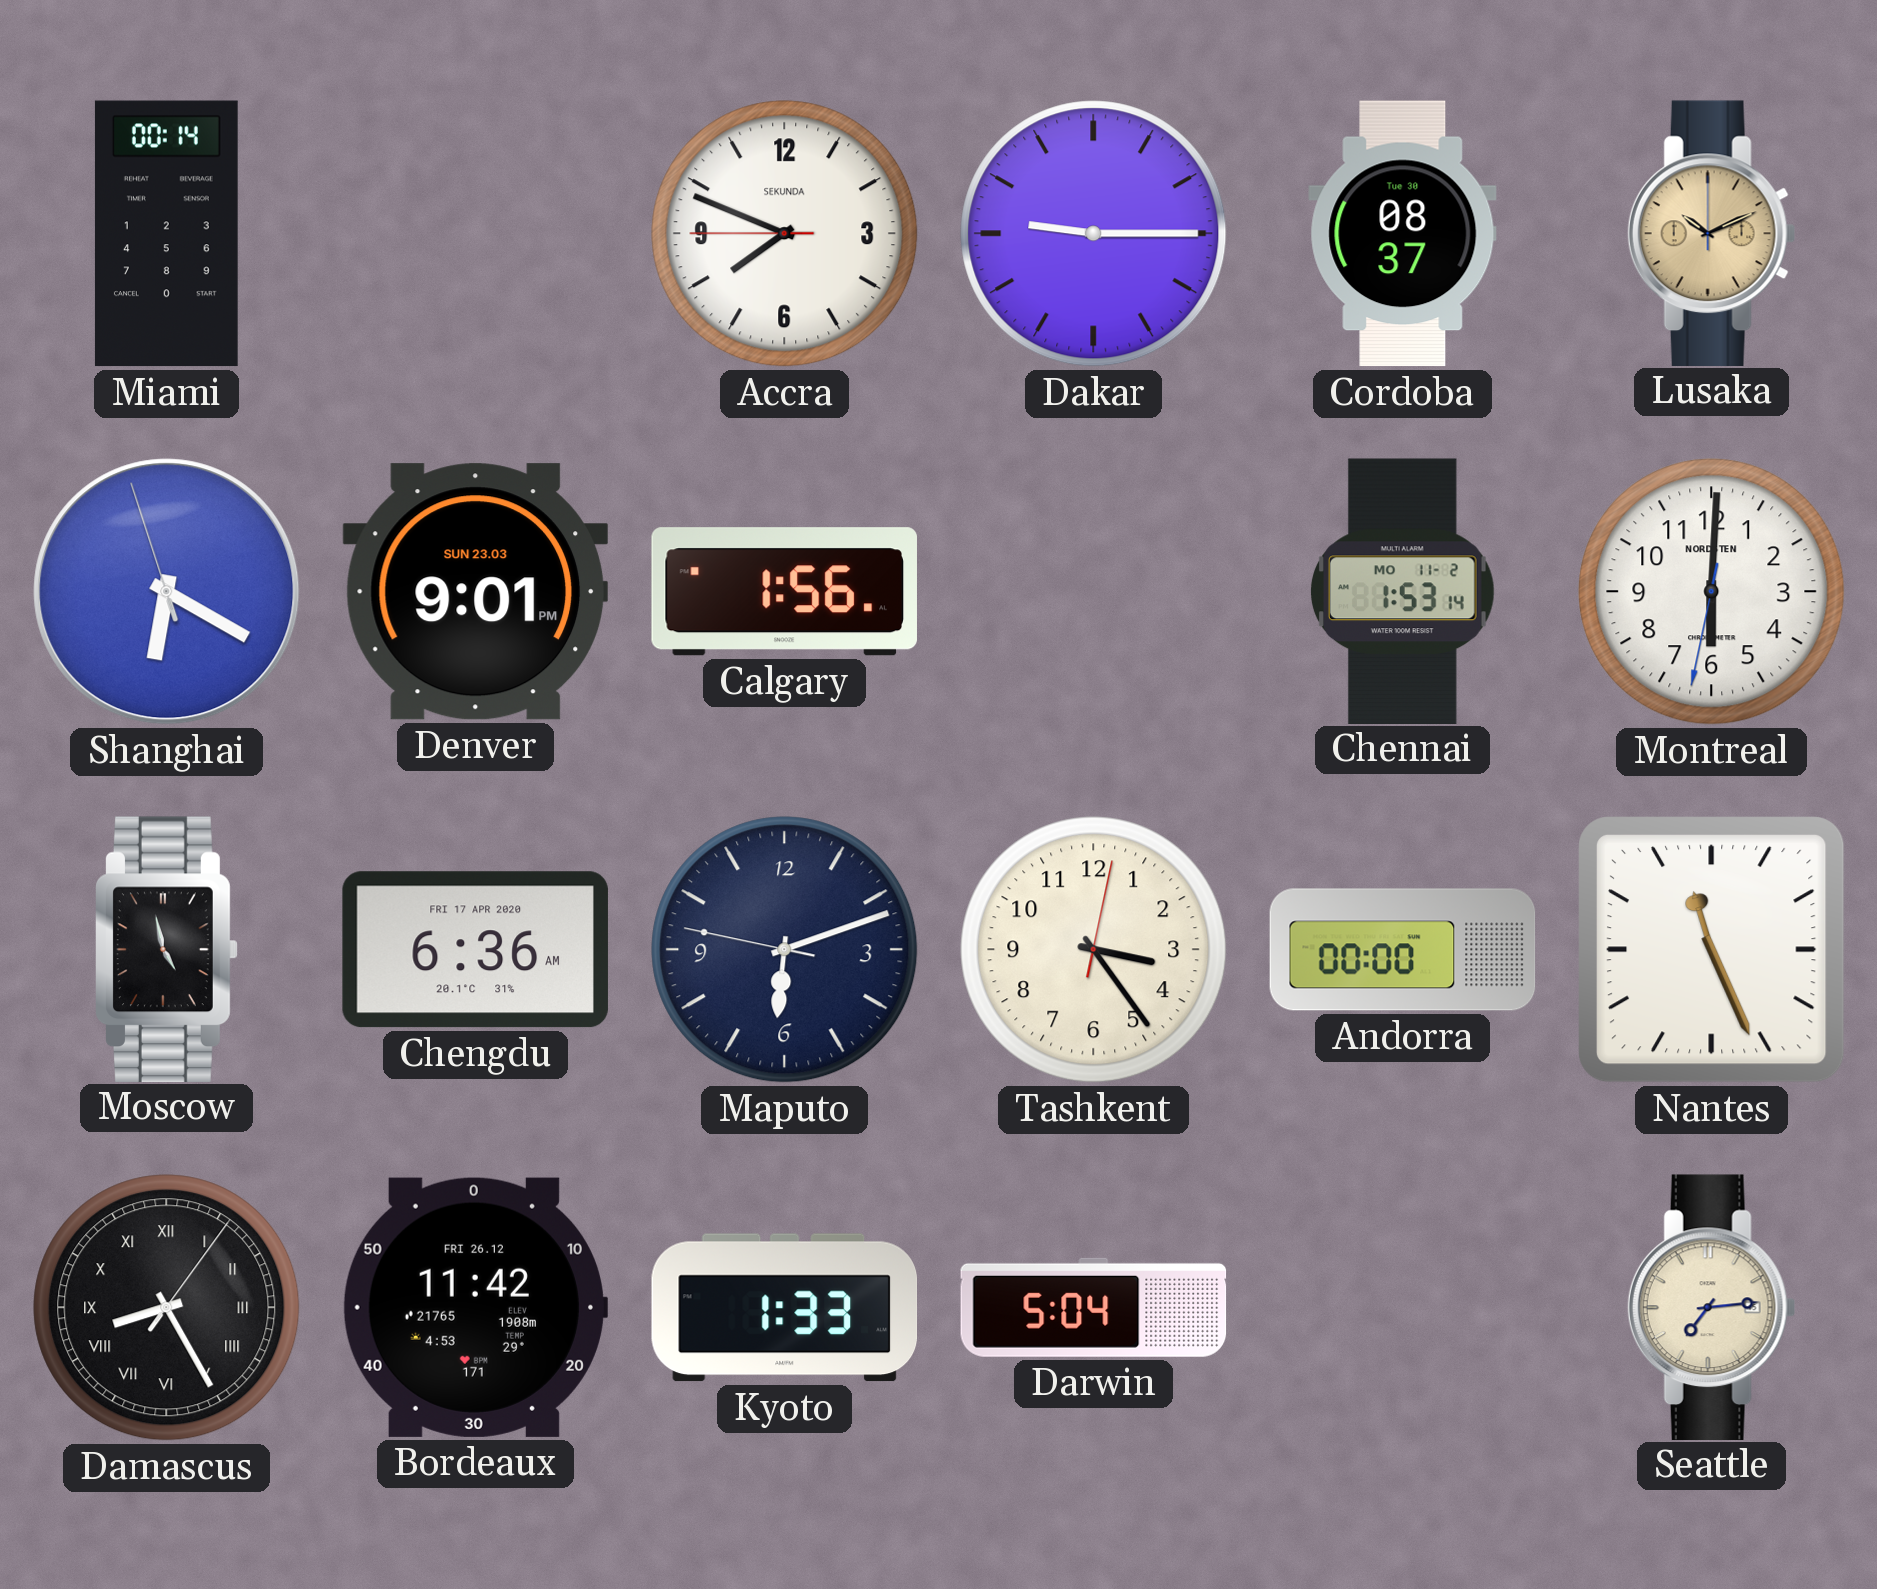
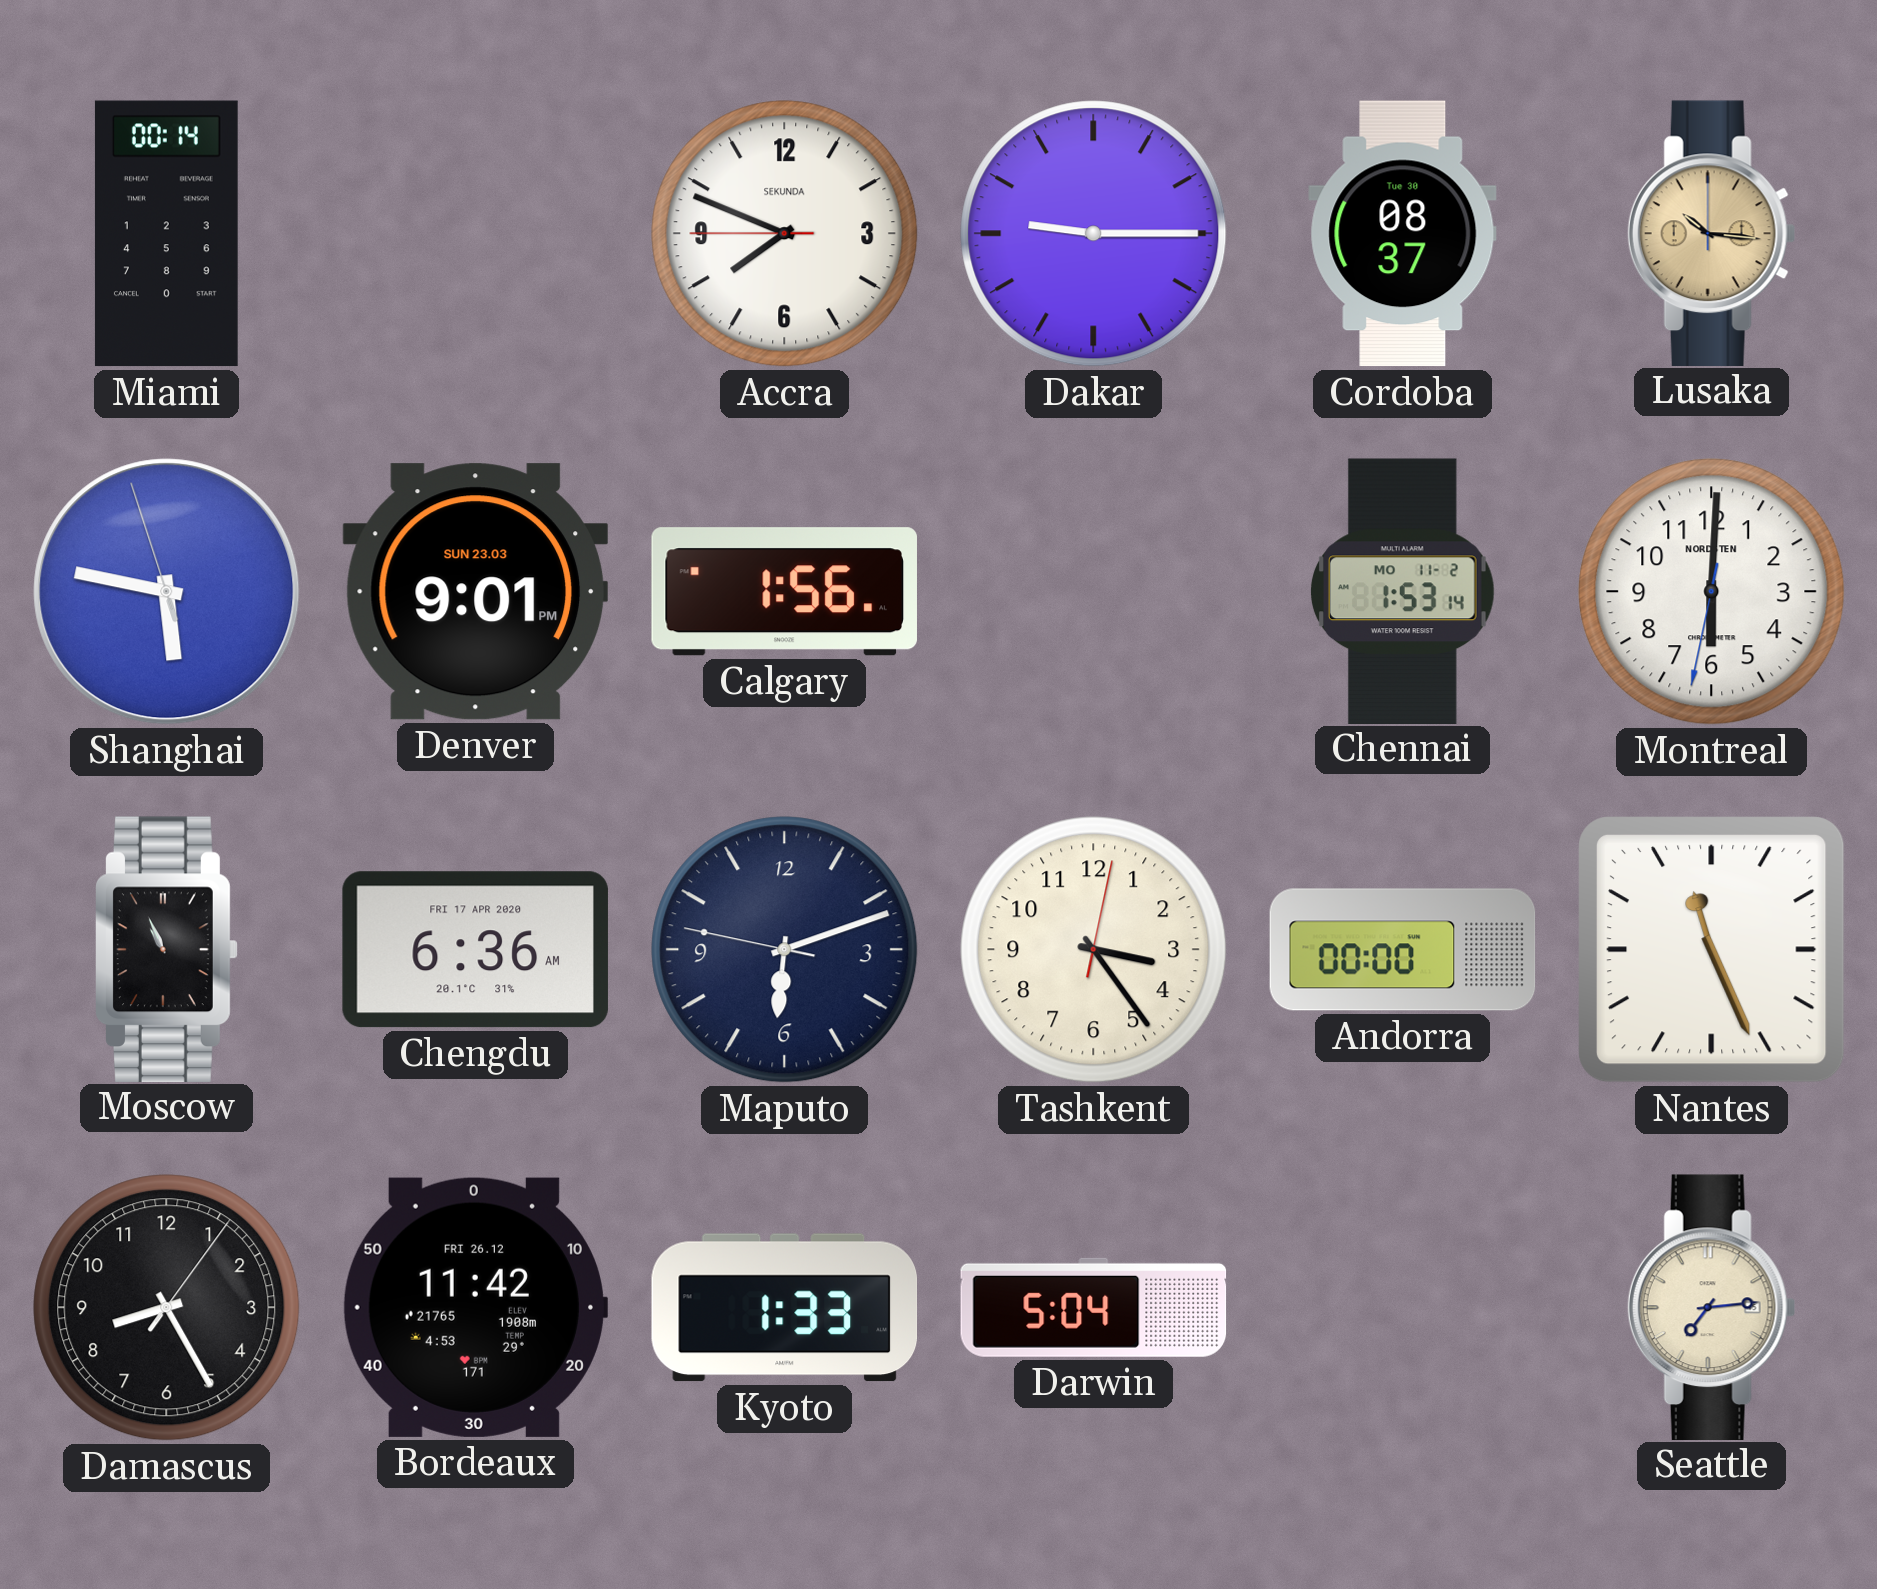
Lusaka: 10:11 -> 10:16 (1711, 233)
Shanghai: 6:19 -> 5:46 (167, 592)
Moscow: 4:58 -> 10:56 (167, 949)
Damascus numerals: Roman -> Arabic (167, 1308)
